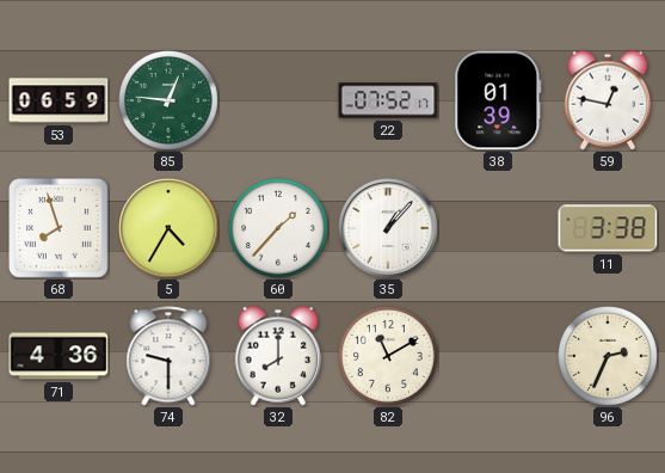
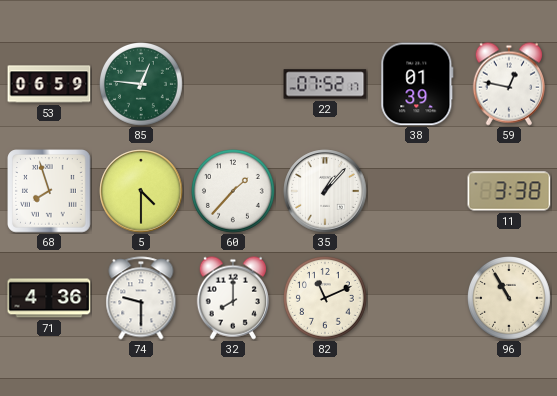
5: 4:35 -> 4:30 (141, 191)
82: 11:10 -> 11:11 (326, 299)
96: 2:34 -> 10:55 (510, 299)
